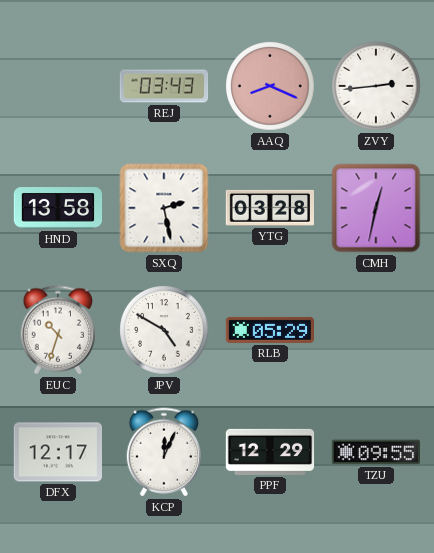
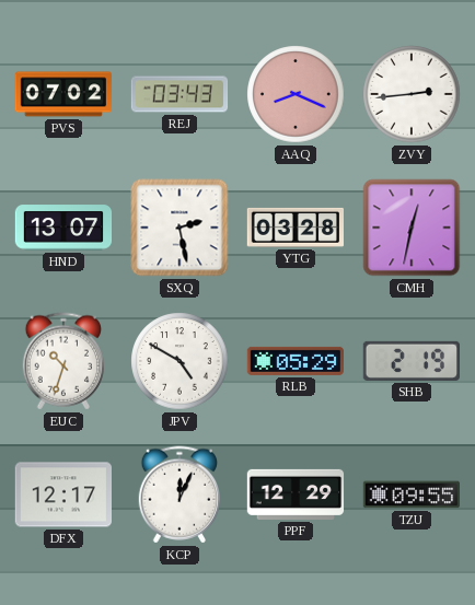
PVS: none -> 07:02 (62, 94)
HND: 13:58 -> 13:07 (63, 228)
SHB: none -> 2:19 (410, 361)
